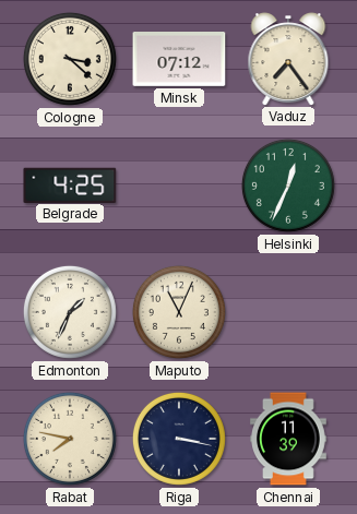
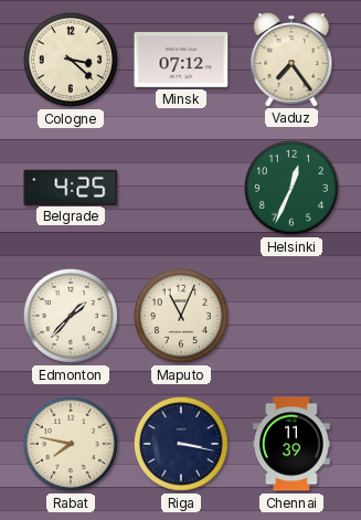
Edmonton: 1:34 -> 1:37 (71, 316)
